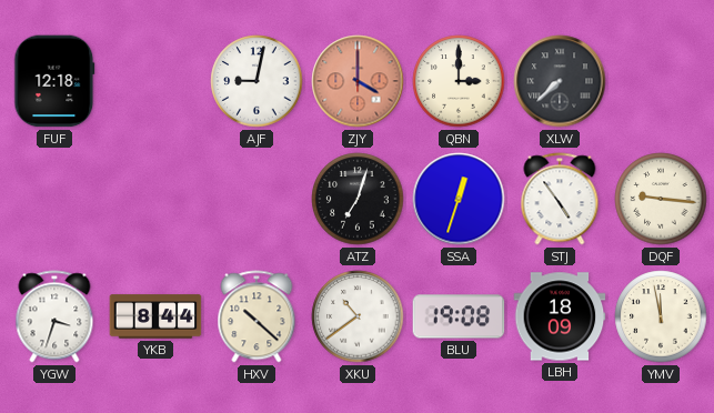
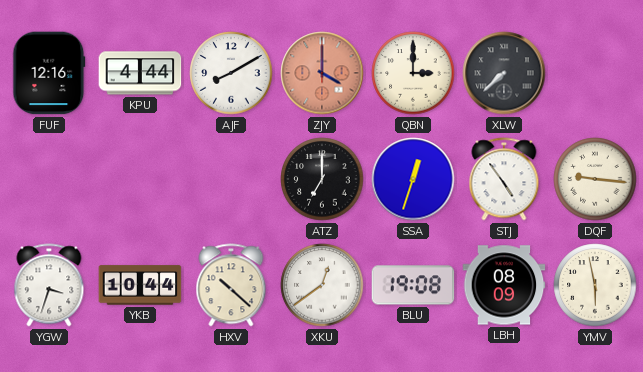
FUF: 12:18 -> 12:16 (49, 73)
KPU: none -> 4:44 (140, 73)
AJF: 9:02 -> 8:10 (231, 73)
ATZ: 7:03 -> 7:00 (322, 179)
YKB: 8:44 -> 10:44 (140, 285)
XKU: 10:39 -> 12:39 (322, 285)
LBH: 18:09 -> 08:09 (504, 285)
YMV: 11:58 -> 5:58 (595, 285)
